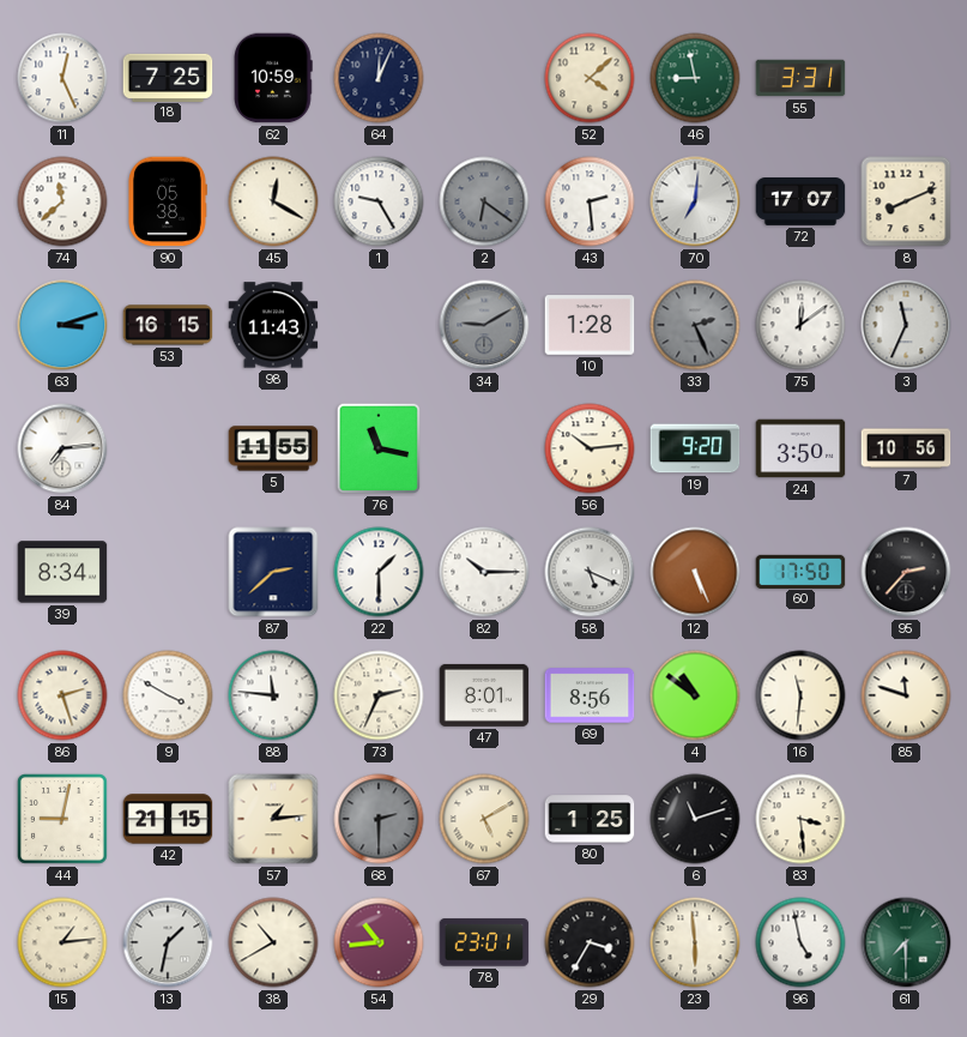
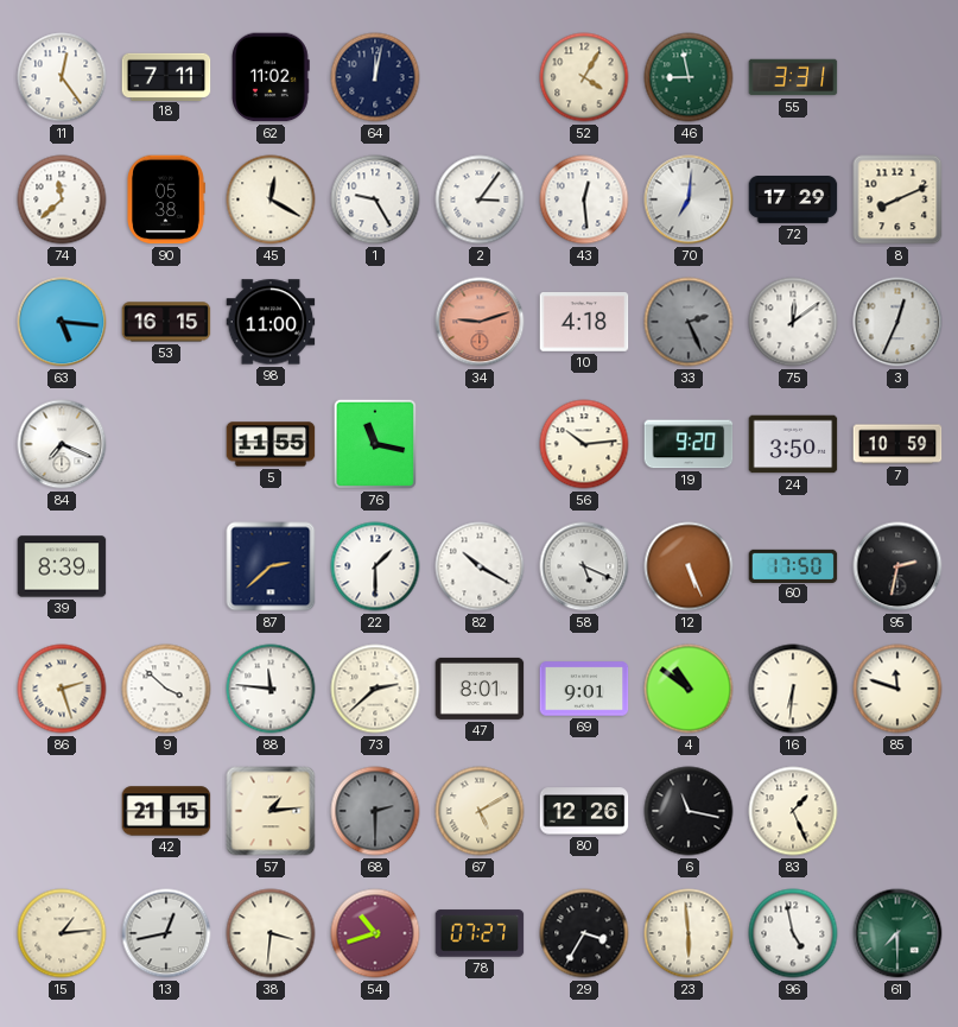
11: 12:26 -> 12:24 (62, 77)
18: 7:25 -> 7:11 (166, 76)
62: 10:59 -> 11:02 (271, 77)
64: 12:04 -> 12:02 (375, 77)
52: 4:08 -> 4:05 (584, 77)
2: 6:21 -> 3:06 (480, 199)
2 dial: grey -> white (480, 199)
43: 2:29 -> 12:29 (584, 199)
72: 17:07 -> 17:29 (793, 201)
63: 3:12 -> 5:16 (62, 322)
98: 11:43 -> 11:00 (271, 322)
34: 9:10 -> 9:12 (480, 322)
34 dial: grey -> salmon (480, 322)
10: 1:28 -> 4:18 (584, 322)
3: 11:34 -> 12:34 (897, 322)
84: 7:14 -> 7:19 (62, 444)
7: 10:56 -> 10:59 (897, 444)
39: 8:34 -> 8:39 (62, 566)
82: 10:15 -> 10:20 (480, 566)
95: 2:37 -> 2:32 (897, 566)
9: 3:50 -> 3:52 (166, 689)
73: 2:34 -> 2:38 (375, 689)
69: 8:56 -> 9:01 (584, 689)
16: 11:31 -> 6:31 (793, 689)
44: 9:02 -> none (64, 820)
80: 1:25 -> 12:26 (584, 811)
6: 11:12 -> 11:17 (689, 811)
83: 3:29 -> 1:26 (793, 811)
13: 1:32 -> 12:43 (166, 933)
38: 10:40 -> 3:31 (271, 933)
54: 10:44 -> 10:42 (375, 933)
78: 23:01 -> 07:27 (480, 933)
